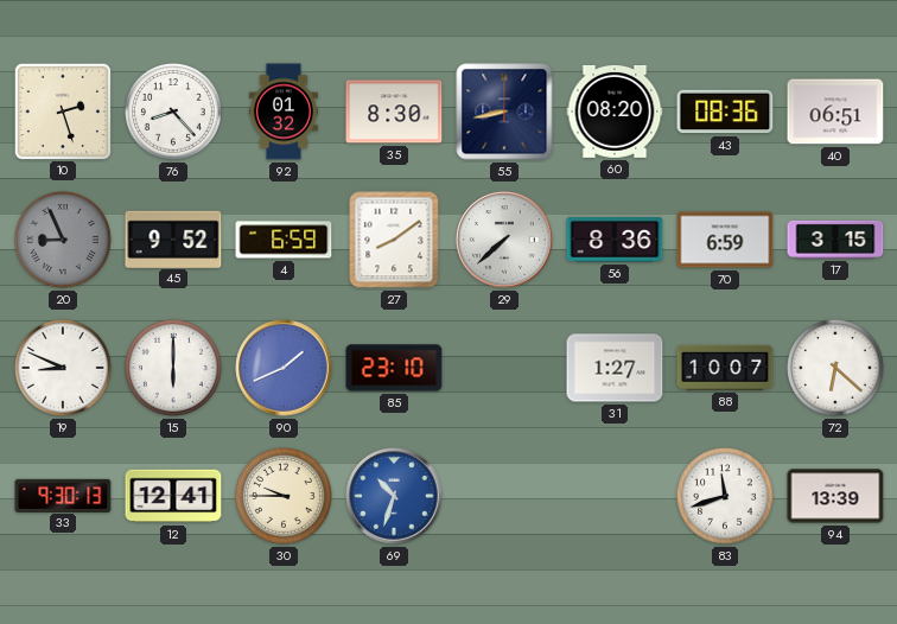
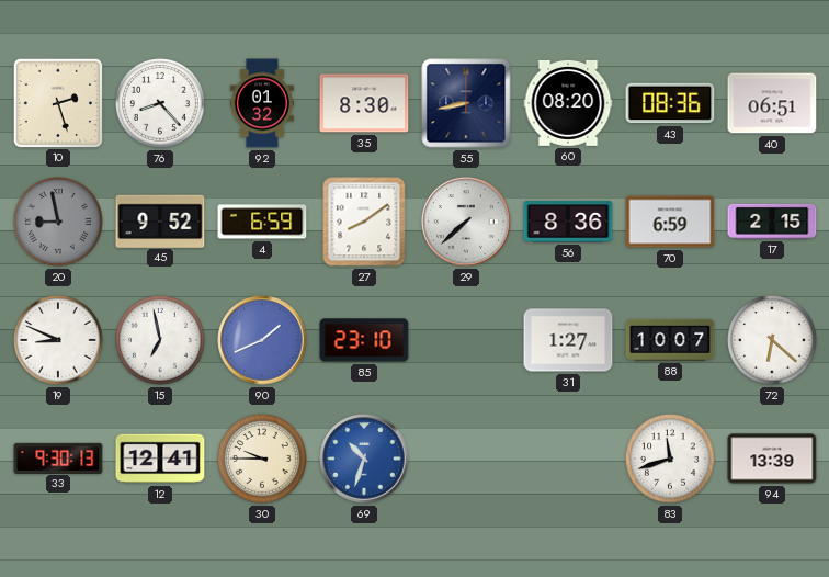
20: 8:56 -> 8:58 (59, 223)
17: 3:15 -> 2:15 (772, 222)
15: 6:00 -> 6:58 (161, 341)
